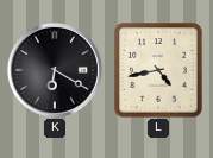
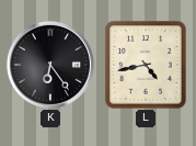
K: 6:20 -> 6:24 (50, 65)
